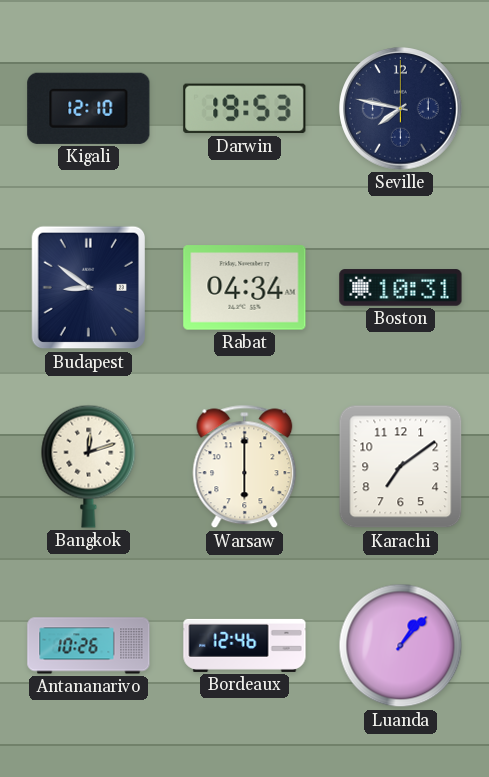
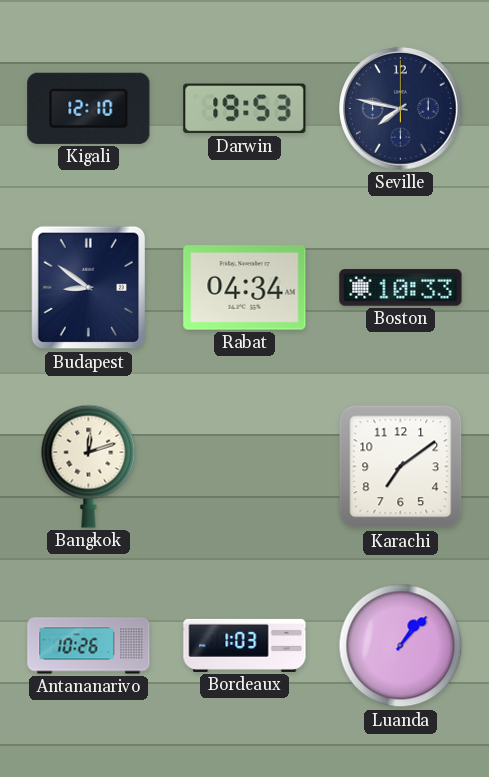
Boston: 10:31 -> 10:33 (401, 288)
Warsaw: 6:00 -> none (245, 467)
Bordeaux: 12:46 -> 1:03 (245, 645)
